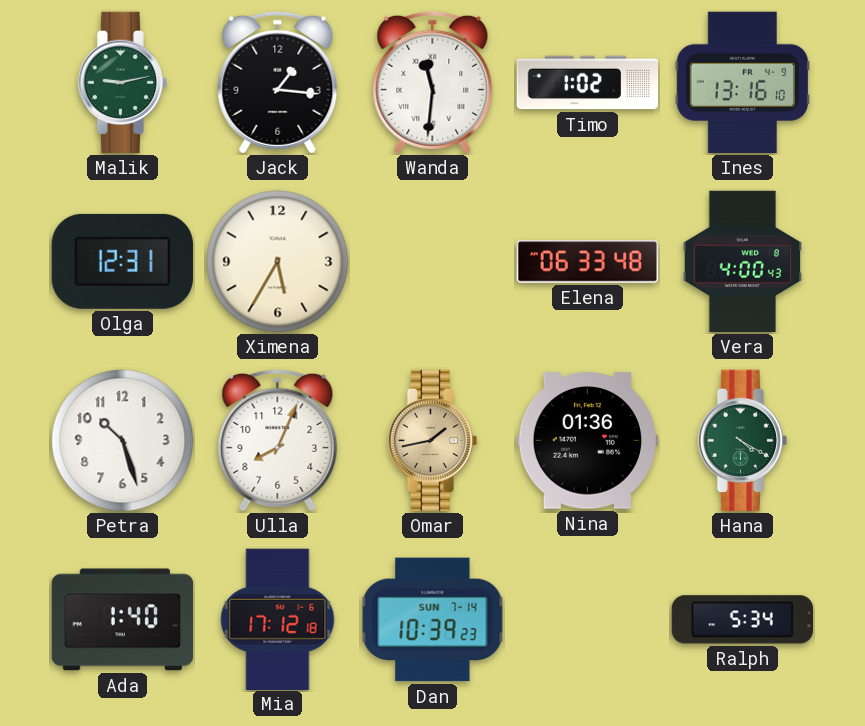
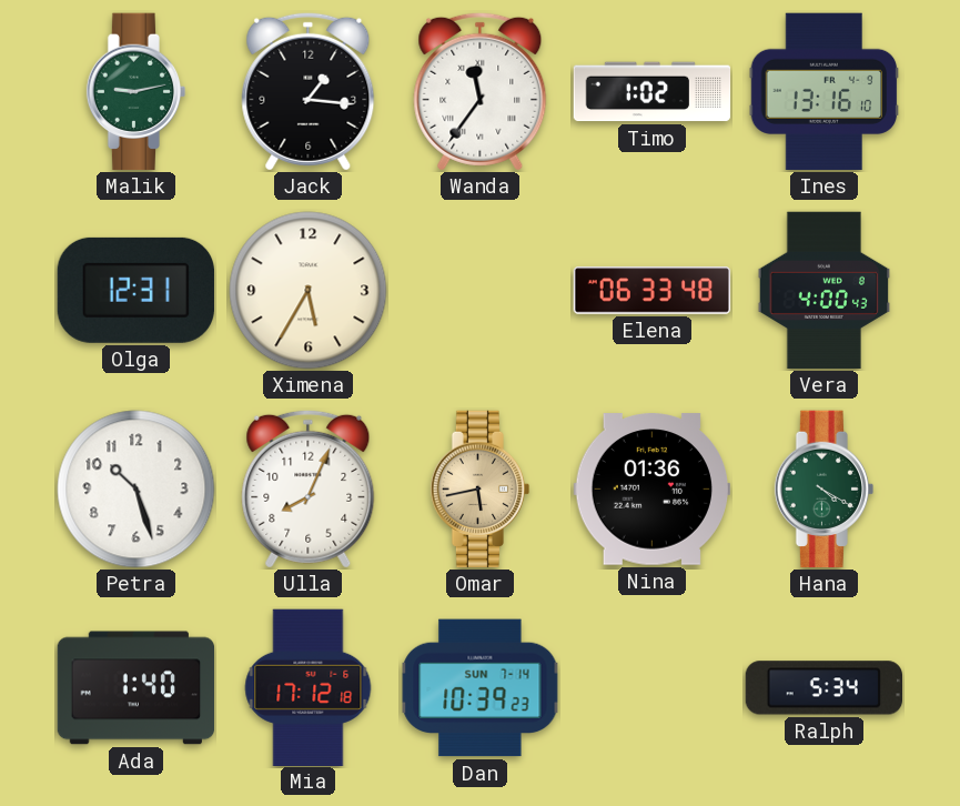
Wanda: 11:31 -> 11:36 (481, 91)
Omar: 1:43 -> 5:43 (481, 490)
